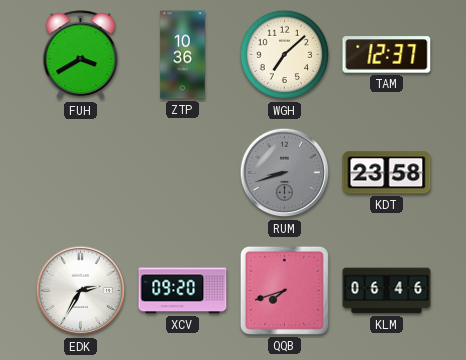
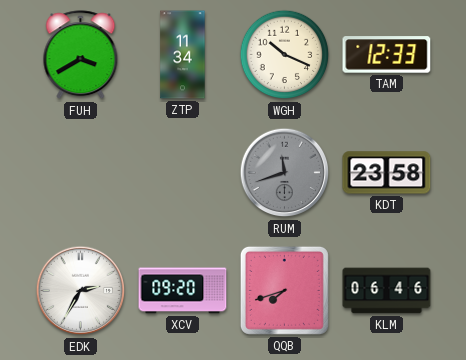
ZTP: 10:36 -> 11:34 (183, 55)
WGH: 7:08 -> 10:19 (285, 55)
TAM: 12:37 -> 12:33 (387, 55)
RUM: 8:42 -> 11:42 (285, 173)
